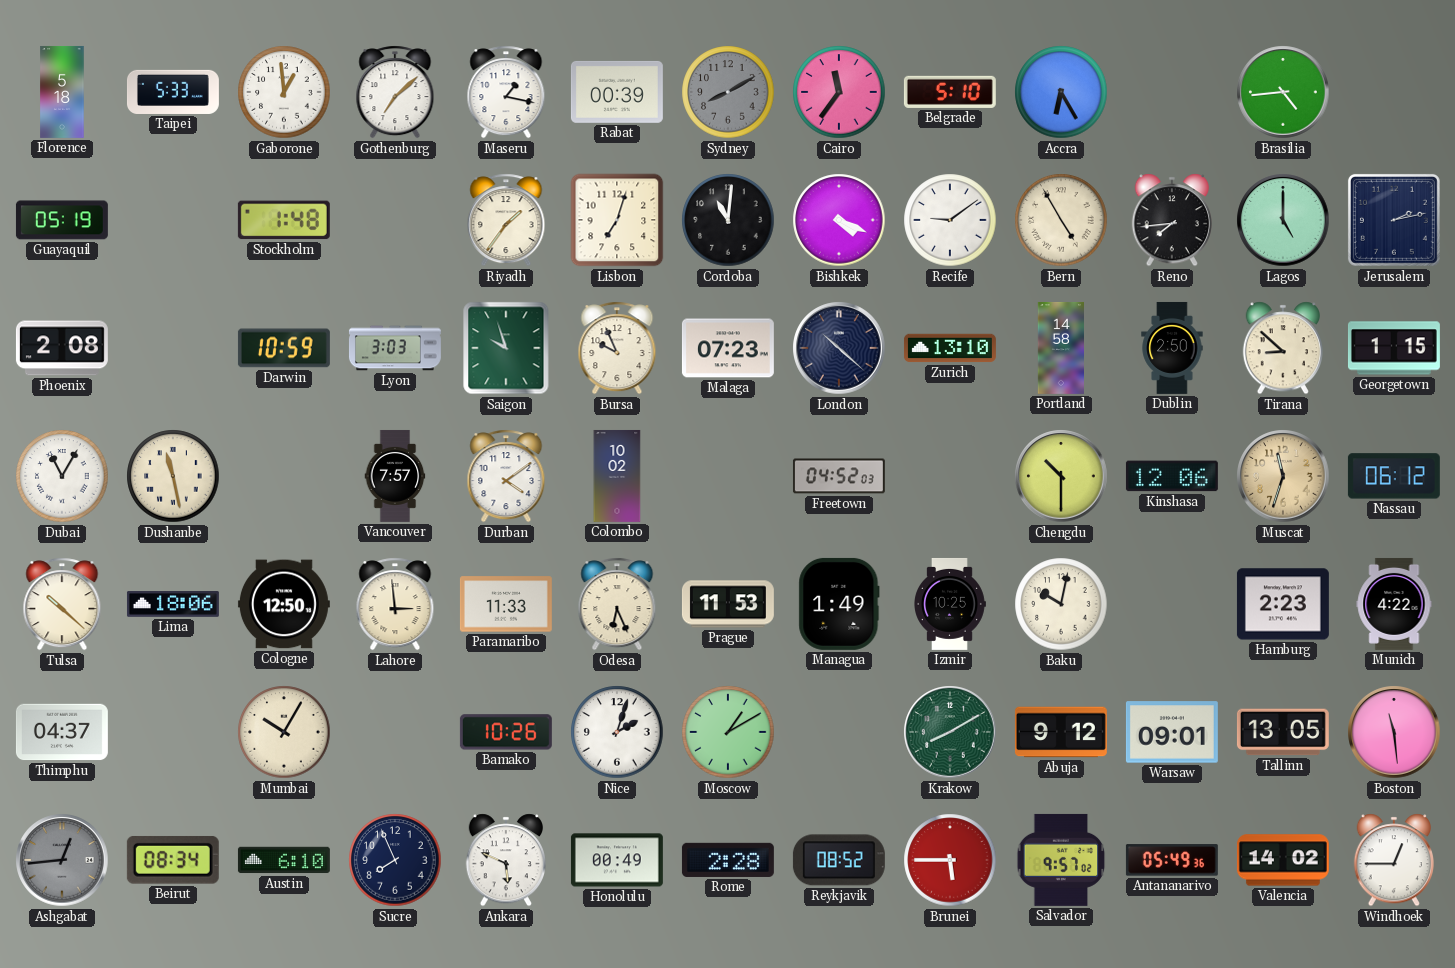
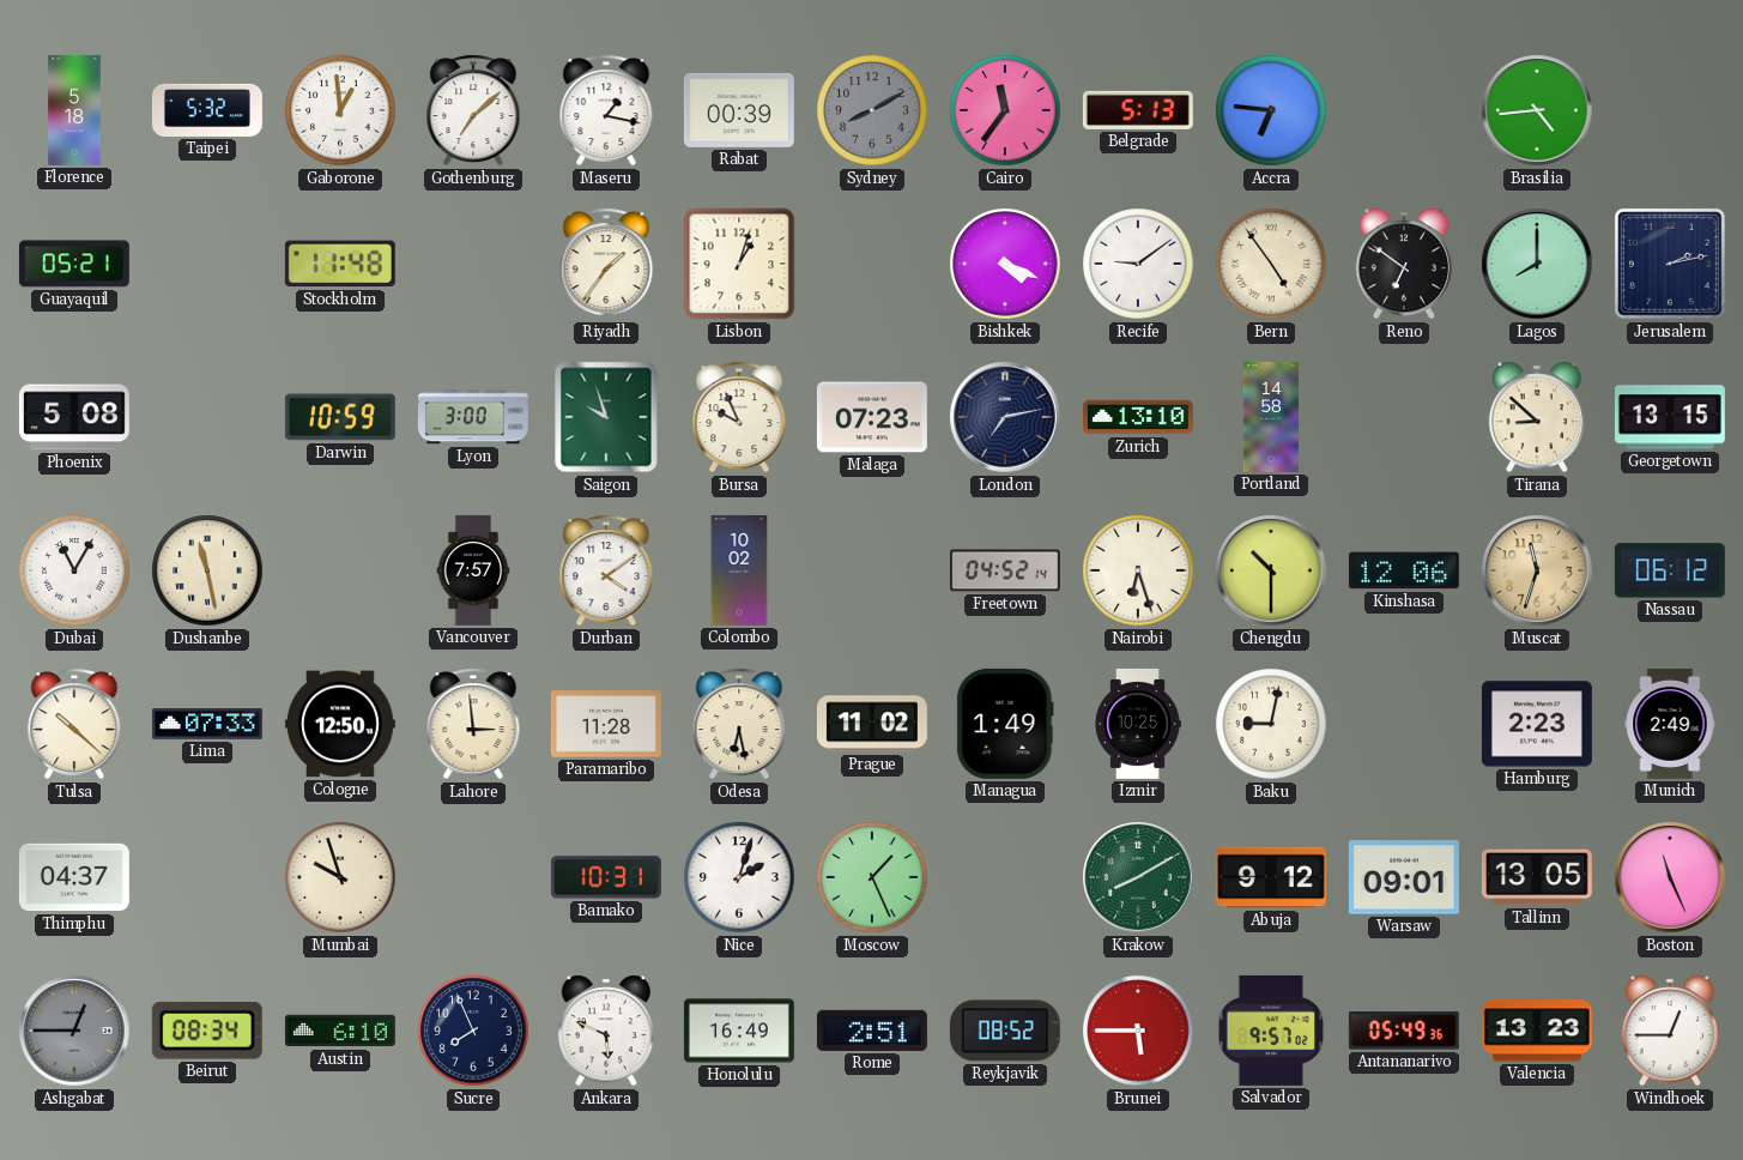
Taipei: 5:33 -> 5:32 (207, 110)
Belgrade: 5:10 -> 5:13 (1138, 110)
Accra: 6:25 -> 6:46 (1271, 110)
Guayaquil: 05:19 -> 05:21 (74, 264)
Stockholm: 1:48 -> 11:48 (340, 264)
Lisbon: 7:03 -> 1:03 (739, 264)
Cordoba: 11:01 -> none (728, 220)
Bern: 4:55 -> 4:54 (1271, 264)
Reno: 7:44 -> 6:51 (1403, 264)
Lagos: 5:00 -> 8:00 (1537, 264)
Phoenix: 2:08 -> 5:08 (74, 417)
Lyon: 3:03 -> 3:00 (473, 417)
London: 10:22 -> 7:13 (1005, 417)
Dublin: 2:50 -> none (1172, 348)
Georgetown: 1:15 -> 13:15 (1670, 417)
Freetown: 04:52:03 -> 04:52:14 (1005, 570)
Nairobi: none -> 6:27 (1138, 570)
Lima: 18:06 -> 07:33 (207, 724)
Paramaribo: 11:33 -> 11:28 (606, 724)
Odesa: 6:26 -> 6:28 (739, 724)
Prague: 11:53 -> 11:02 (872, 724)
Baku: 10:02 -> 9:02 (1271, 724)
Munich: 4:22 -> 2:49 (1670, 724)
Mumbai: 10:05 -> 9:57 (340, 877)
Bamako: 10:26 -> 10:31 (606, 877)
Moscow: 1:10 -> 1:26 (872, 877)
Boston: 11:29 -> 11:26 (1670, 877)
Ashgabat: 12:44 -> 12:45 (74, 1031)
Honolulu: 00:49 -> 16:49 (739, 1031)
Rome: 2:28 -> 2:51 (872, 1031)
Valencia: 14:02 -> 13:23 (1537, 1031)
